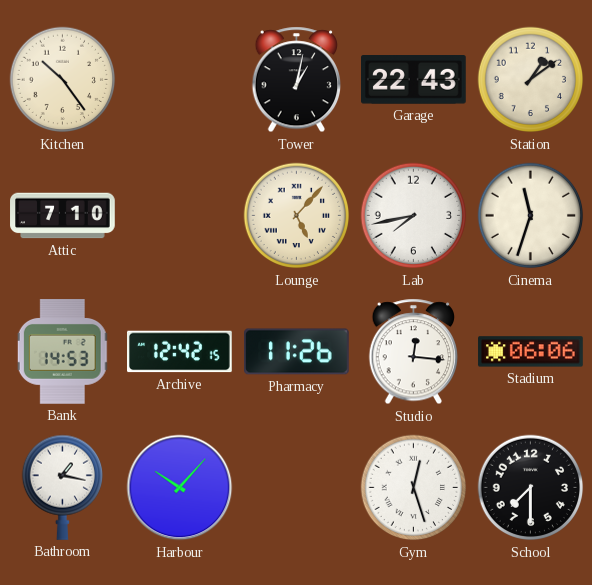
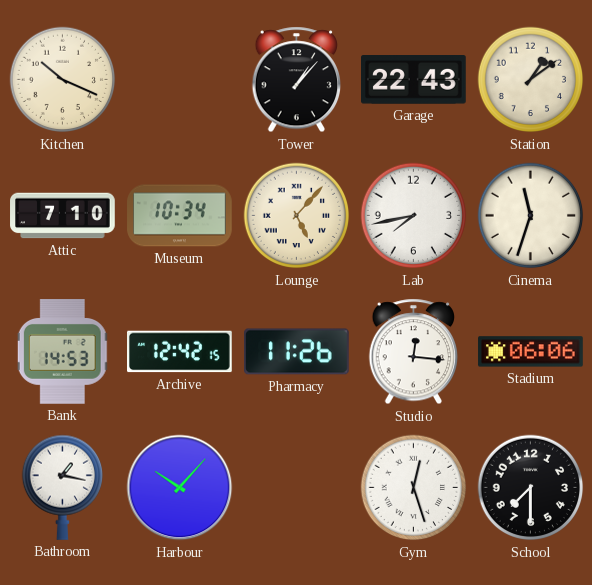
Kitchen: 10:24 -> 10:19 (63, 80)
Tower: 1:02 -> 1:07 (296, 80)
Museum: none -> 10:34 (180, 216)
